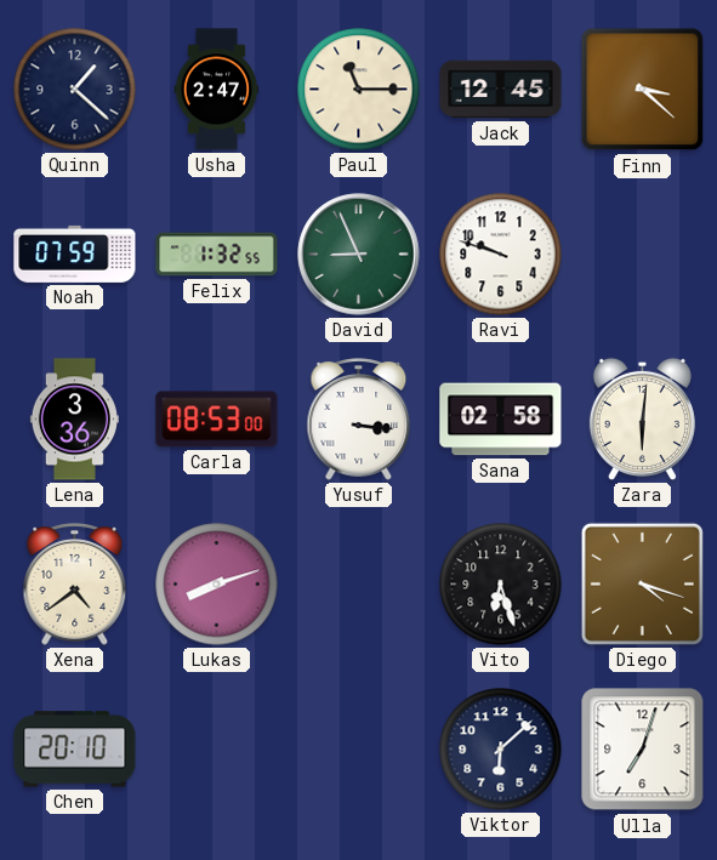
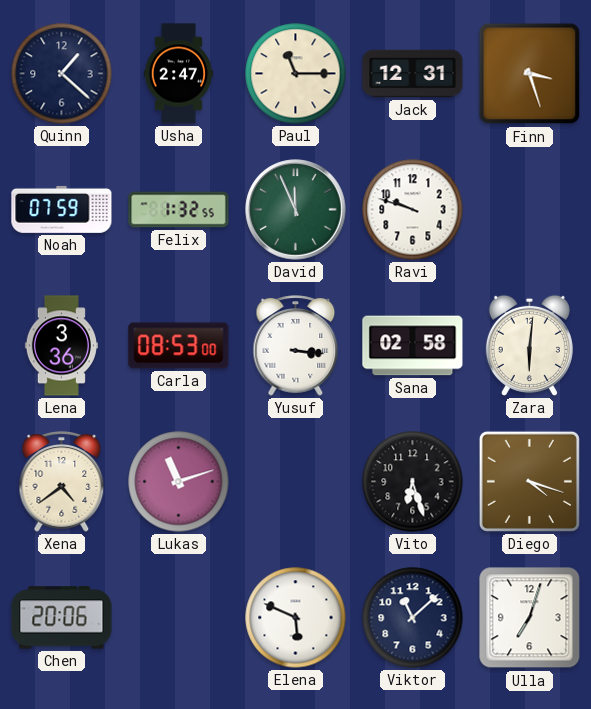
Jack: 12:45 -> 12:31 (413, 74)
Finn: 3:22 -> 3:27 (530, 74)
David: 8:56 -> 11:56 (296, 210)
Lukas: 8:12 -> 11:12 (179, 482)
Chen: 20:10 -> 20:06 (62, 618)
Elena: none -> 5:49 (296, 618)
Viktor: 6:08 -> 11:08 (413, 618)
